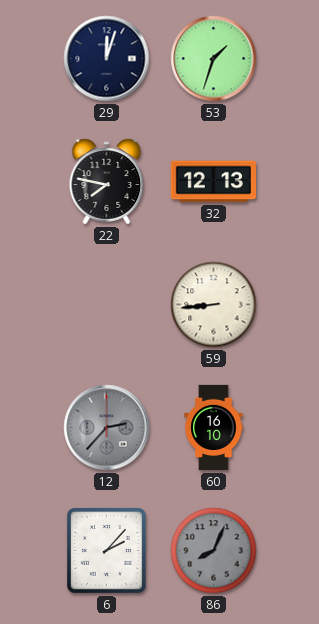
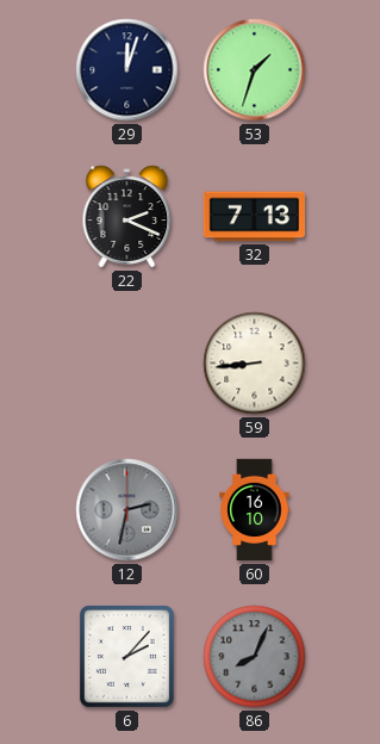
22: 7:47 -> 2:19 (127, 217)
32: 12:13 -> 7:13 (254, 217)
12: 2:37 -> 2:32 (127, 510)
